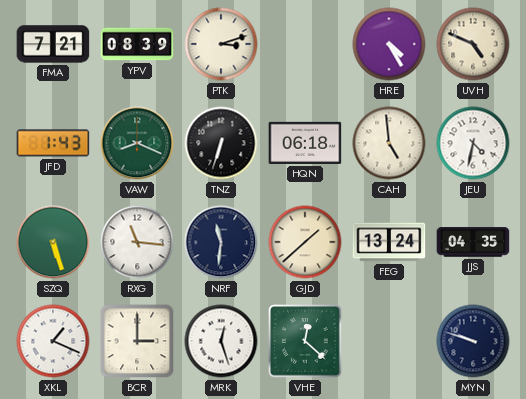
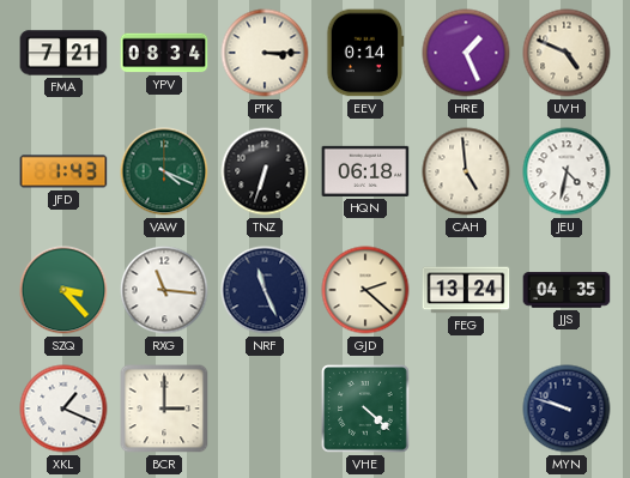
YPV: 08:39 -> 08:34 (164, 53)
PTK: 3:12 -> 3:15 (265, 53)
EEV: none -> 0:14 (365, 53)
HRE: 4:25 -> 1:26 (466, 53)
VAW: 8:19 -> 4:19 (164, 171)
SZQ: 5:27 -> 3:23 (63, 290)
NRF: 11:31 -> 11:26 (265, 290)
GJD: 1:38 -> 2:22 (365, 290)
MRK: 12:27 -> none (221, 341)
VHE: 12:22 -> 4:22 (365, 409)
